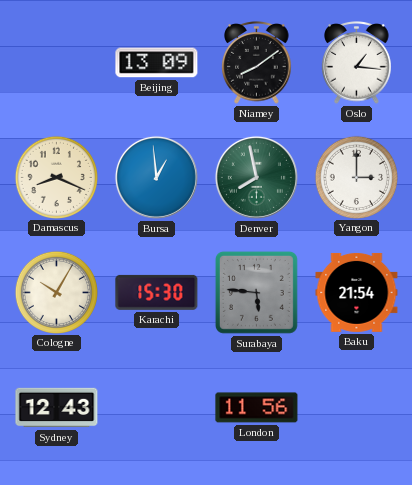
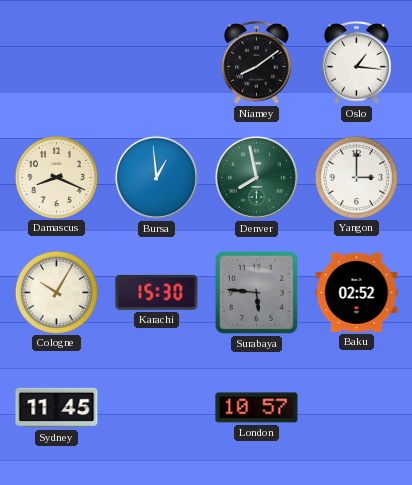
Beijing: 13:09 -> none (157, 63)
Baku: 21:54 -> 02:52 (357, 292)
Sydney: 12:43 -> 11:45 (57, 408)
London: 11:56 -> 10:57 (257, 408)
